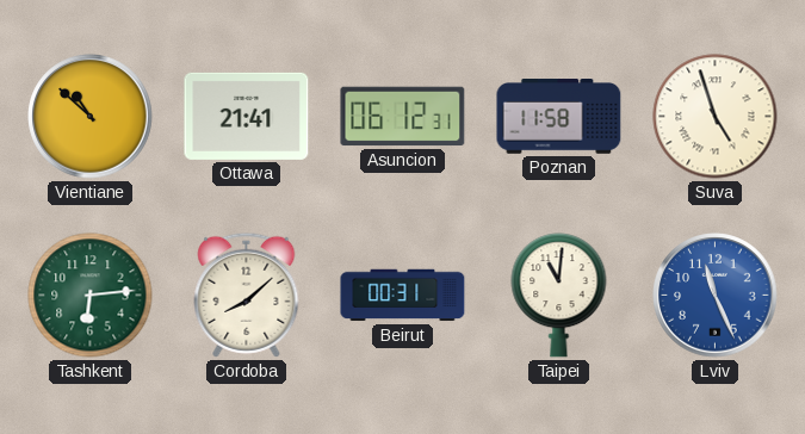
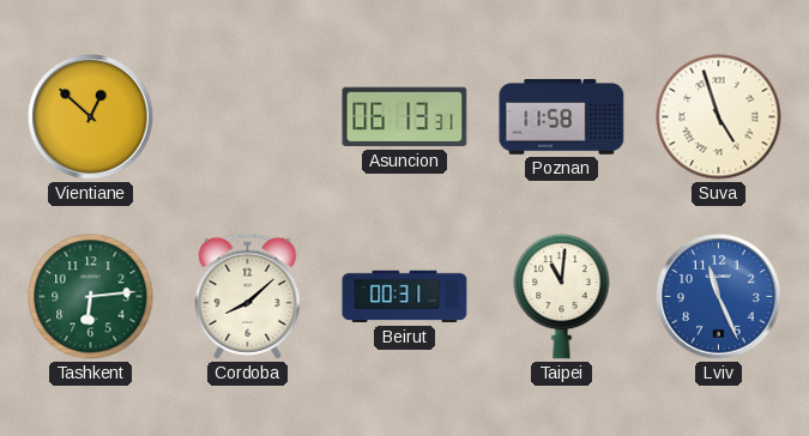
Vientiane: 10:52 -> 12:52 (91, 117)
Ottawa: 21:41 -> none (247, 116)
Asuncion: 06:12 -> 06:13 (405, 117)
